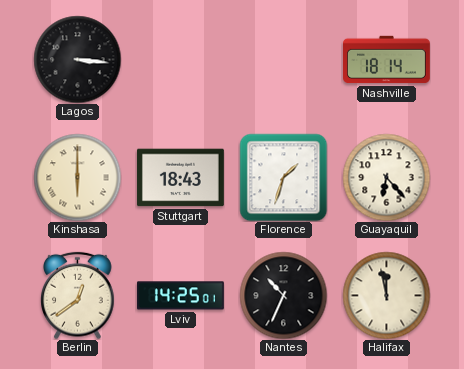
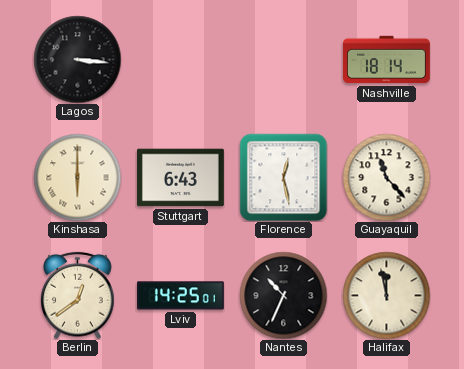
Stuttgart: 18:43 -> 6:43 (180, 178)
Florence: 1:33 -> 12:28 (283, 177)
Guayaquil: 6:23 -> 11:23 (386, 177)
